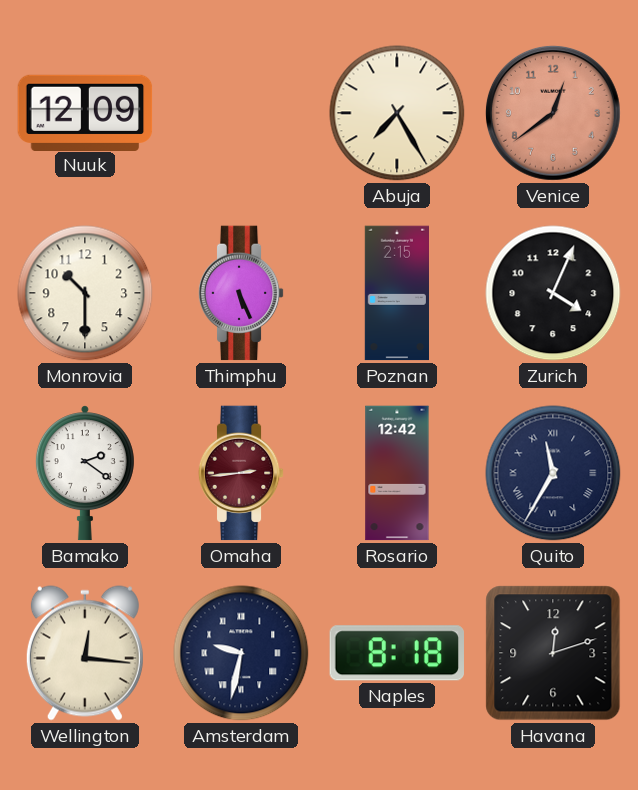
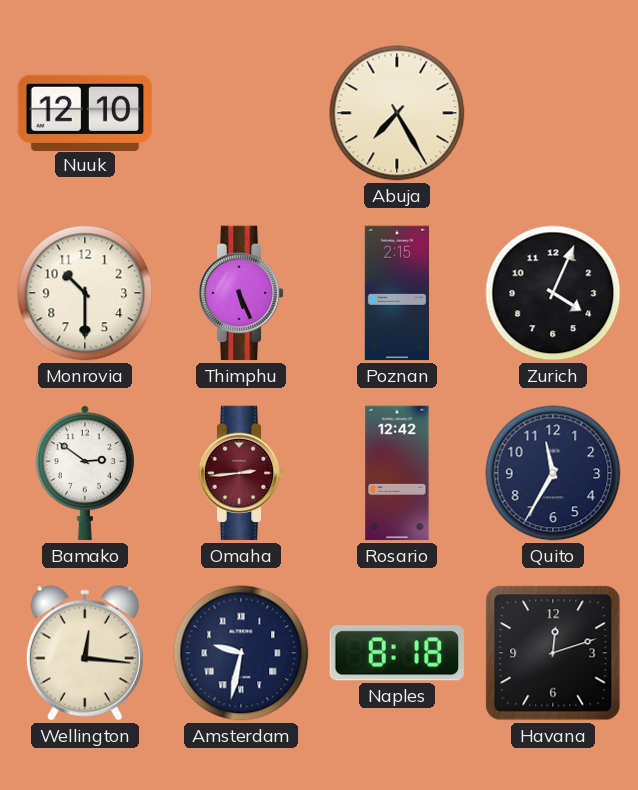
Nuuk: 12:09 -> 12:10 (85, 112)
Venice: 12:39 -> none (553, 113)
Bamako: 2:21 -> 2:51 (85, 473)
Quito numerals: Roman -> Arabic (553, 473)
